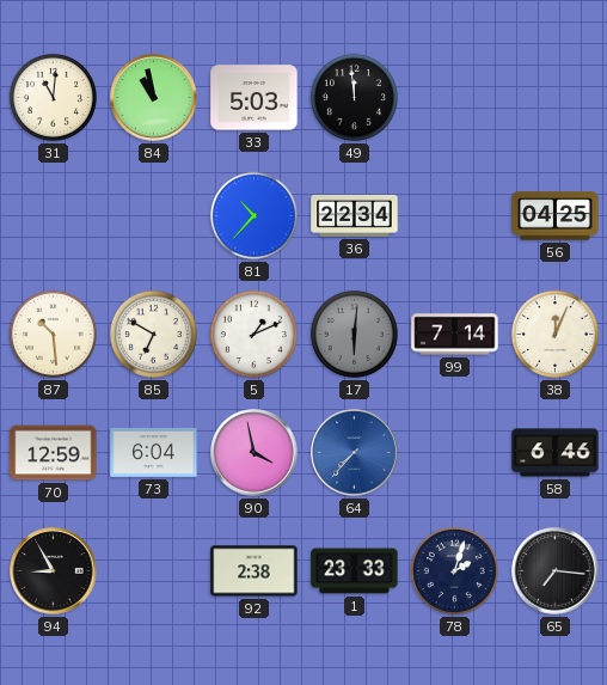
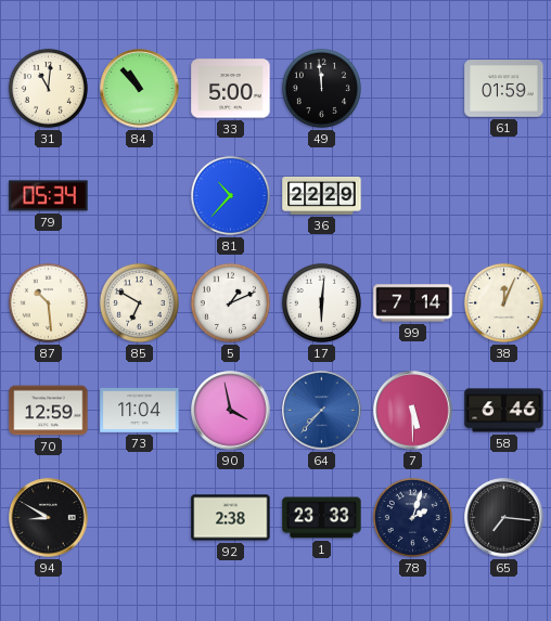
84: 10:58 -> 10:53 (140, 89)
33: 5:03 -> 5:00 (231, 89)
61: none -> 01:59 (504, 89)
79: none -> 05:34 (49, 196)
36: 22:34 -> 22:29 (322, 195)
56: 04:25 -> none (556, 216)
17 dial: grey -> white (321, 302)
73: 6:04 -> 11:04 (140, 410)
7: none -> 5:30 (413, 411)
94: 8:55 -> 8:50 (49, 518)
